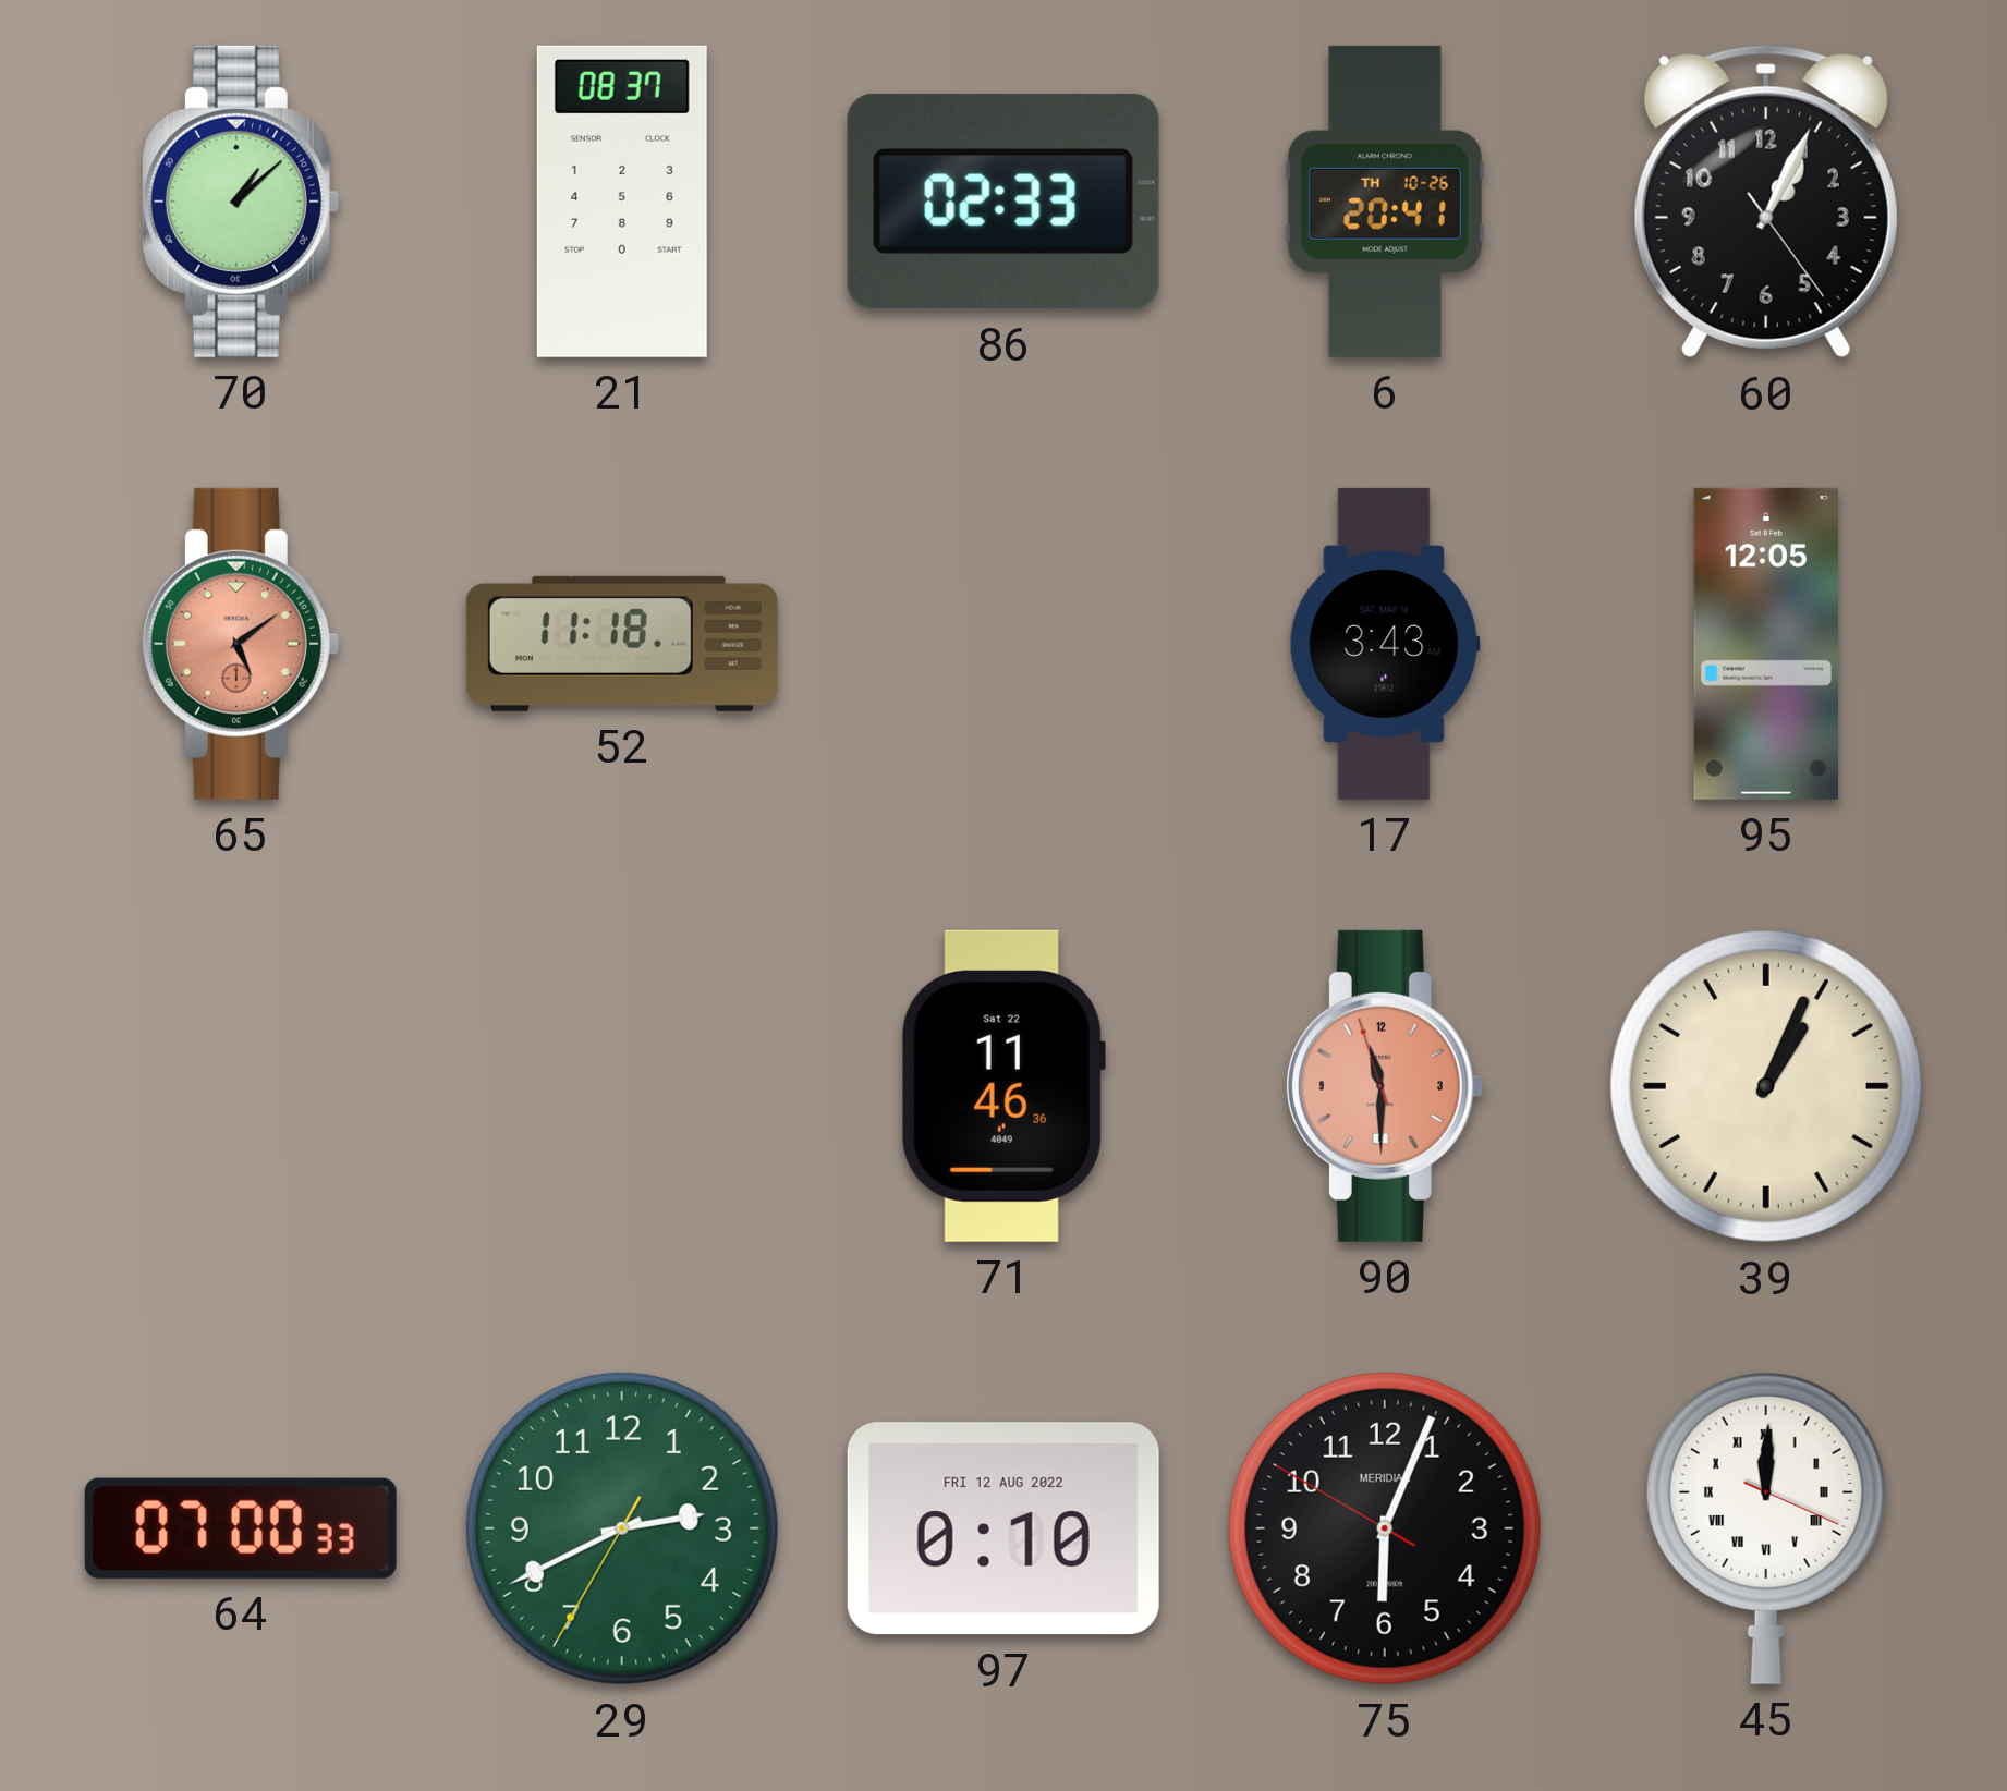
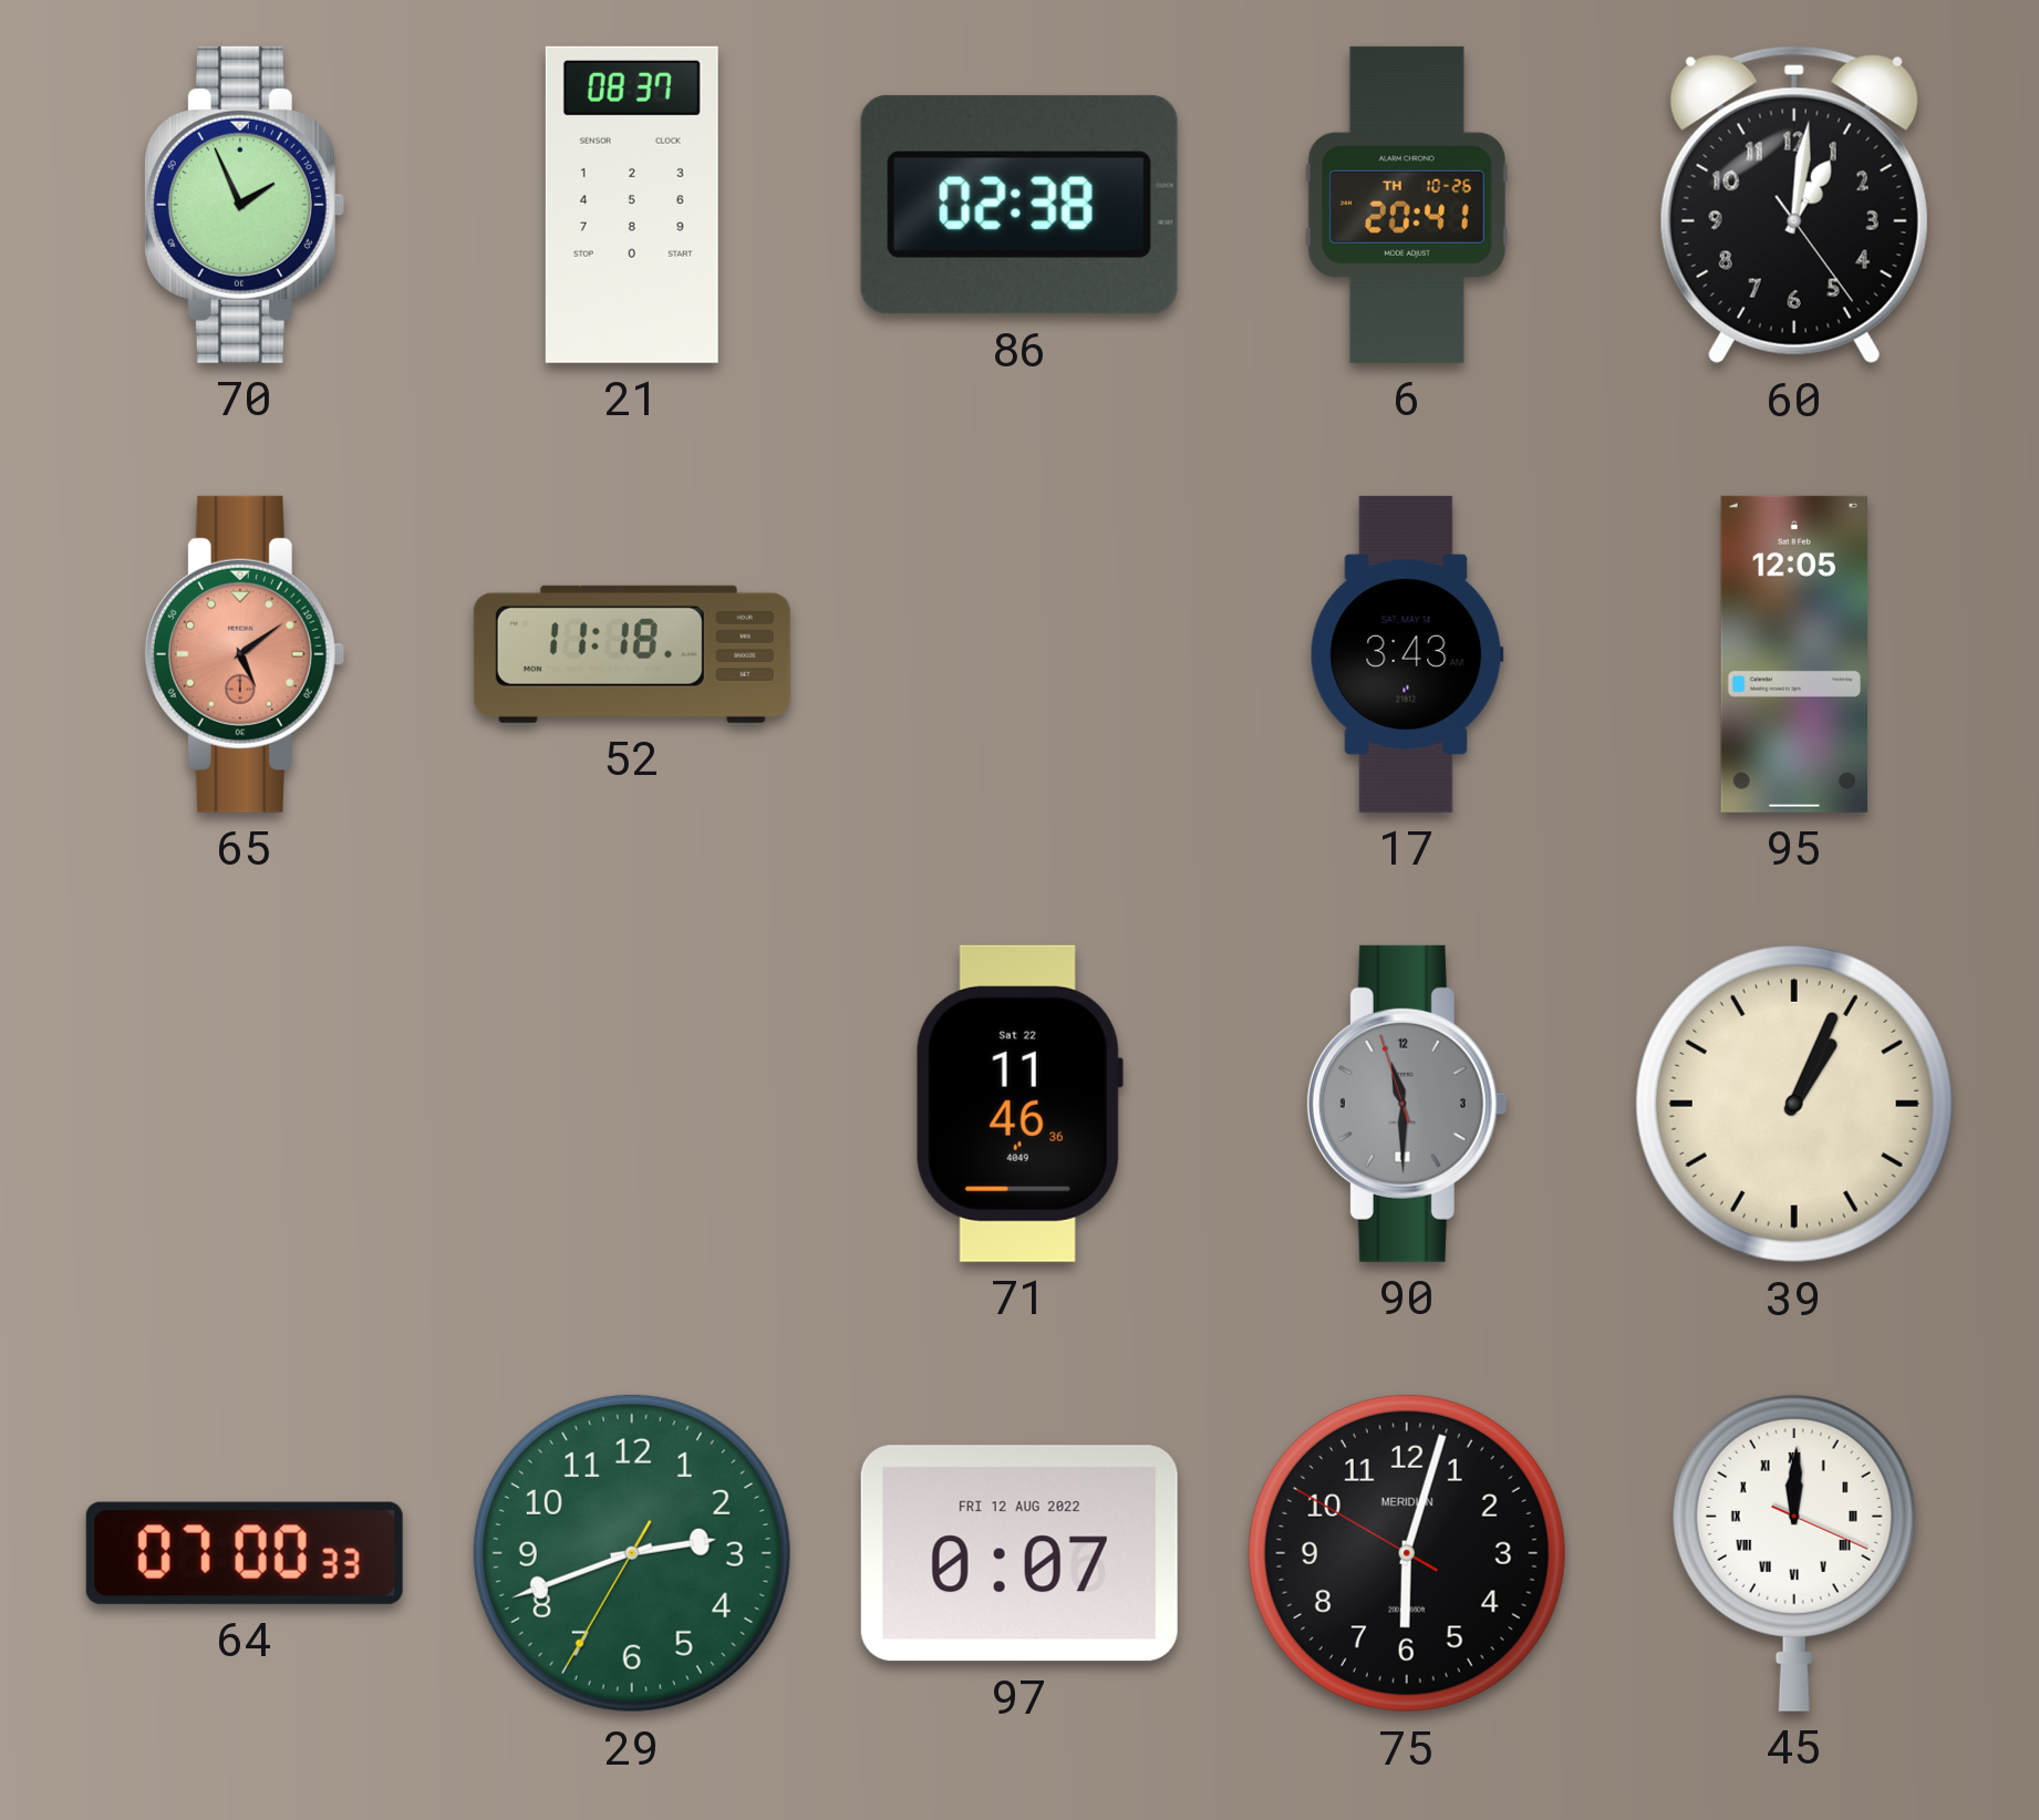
70: 1:08 -> 1:56 (244, 205)
86: 02:33 -> 02:38 (1019, 205)
60: 1:04 -> 1:01 (1794, 205)
90 dial: salmon -> grey (1406, 1104)
29: 2:40 -> 2:41 (632, 1553)
97: 0:10 -> 0:07 (1019, 1553)
75: 6:03 -> 6:02 (1407, 1553)
